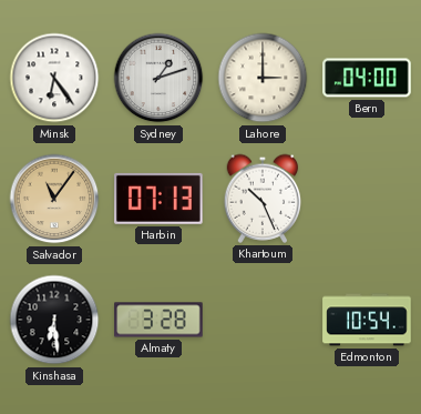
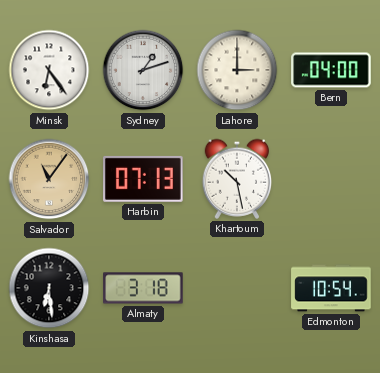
Khartoum: 10:26 -> 10:28 (237, 179)
Almaty: 3:28 -> 3:18 (143, 288)
